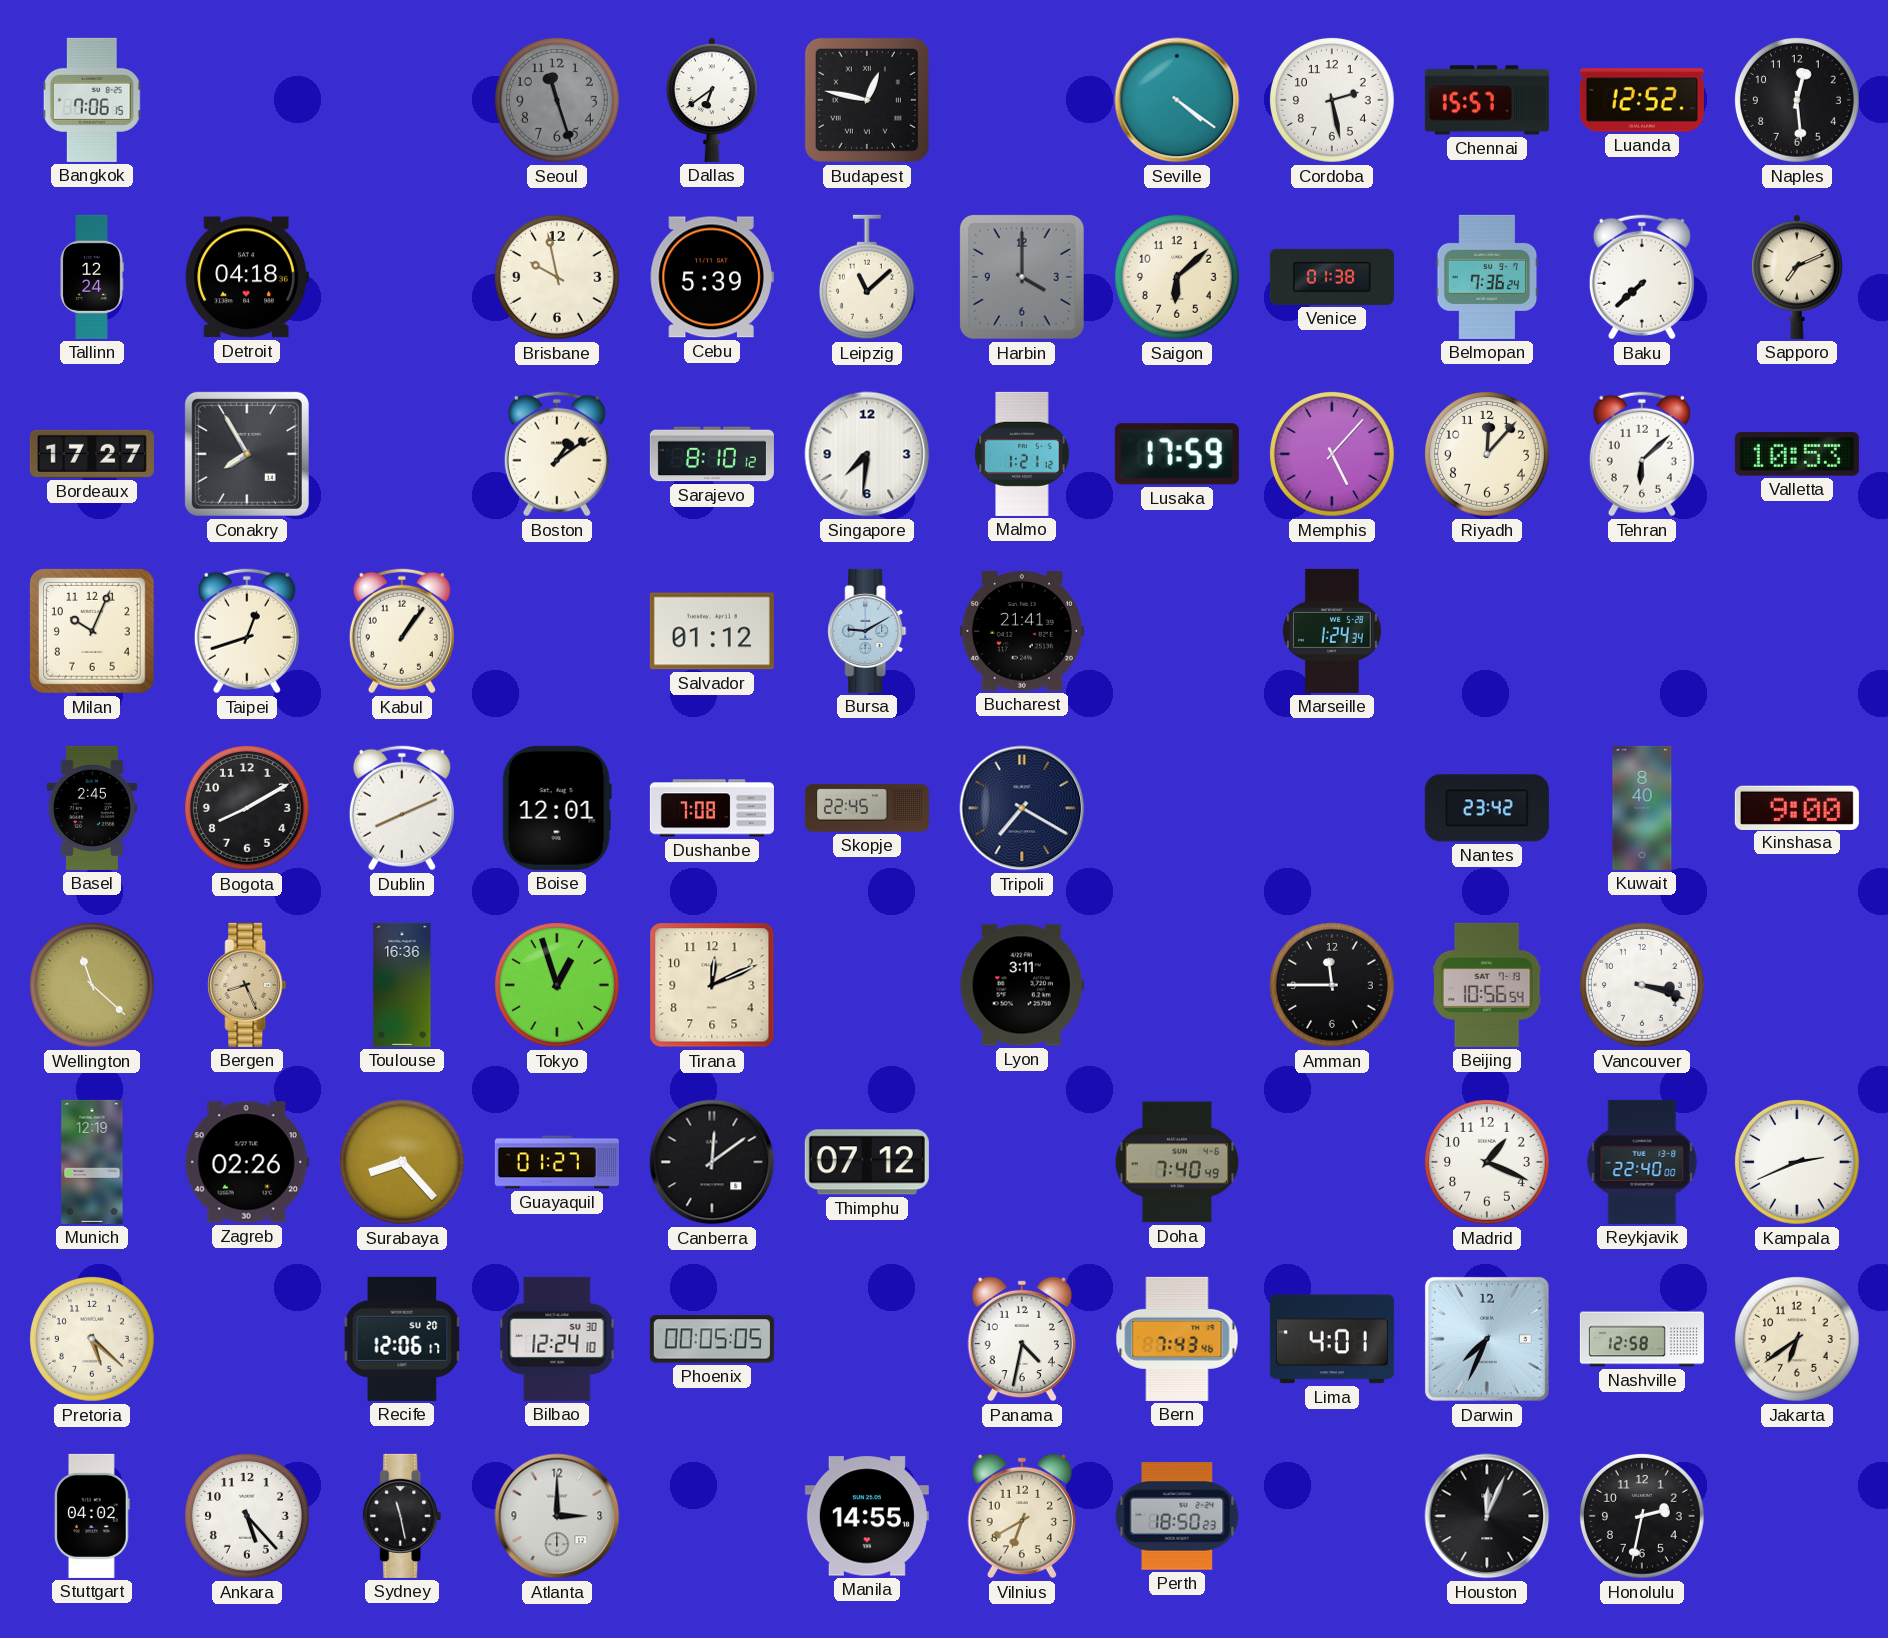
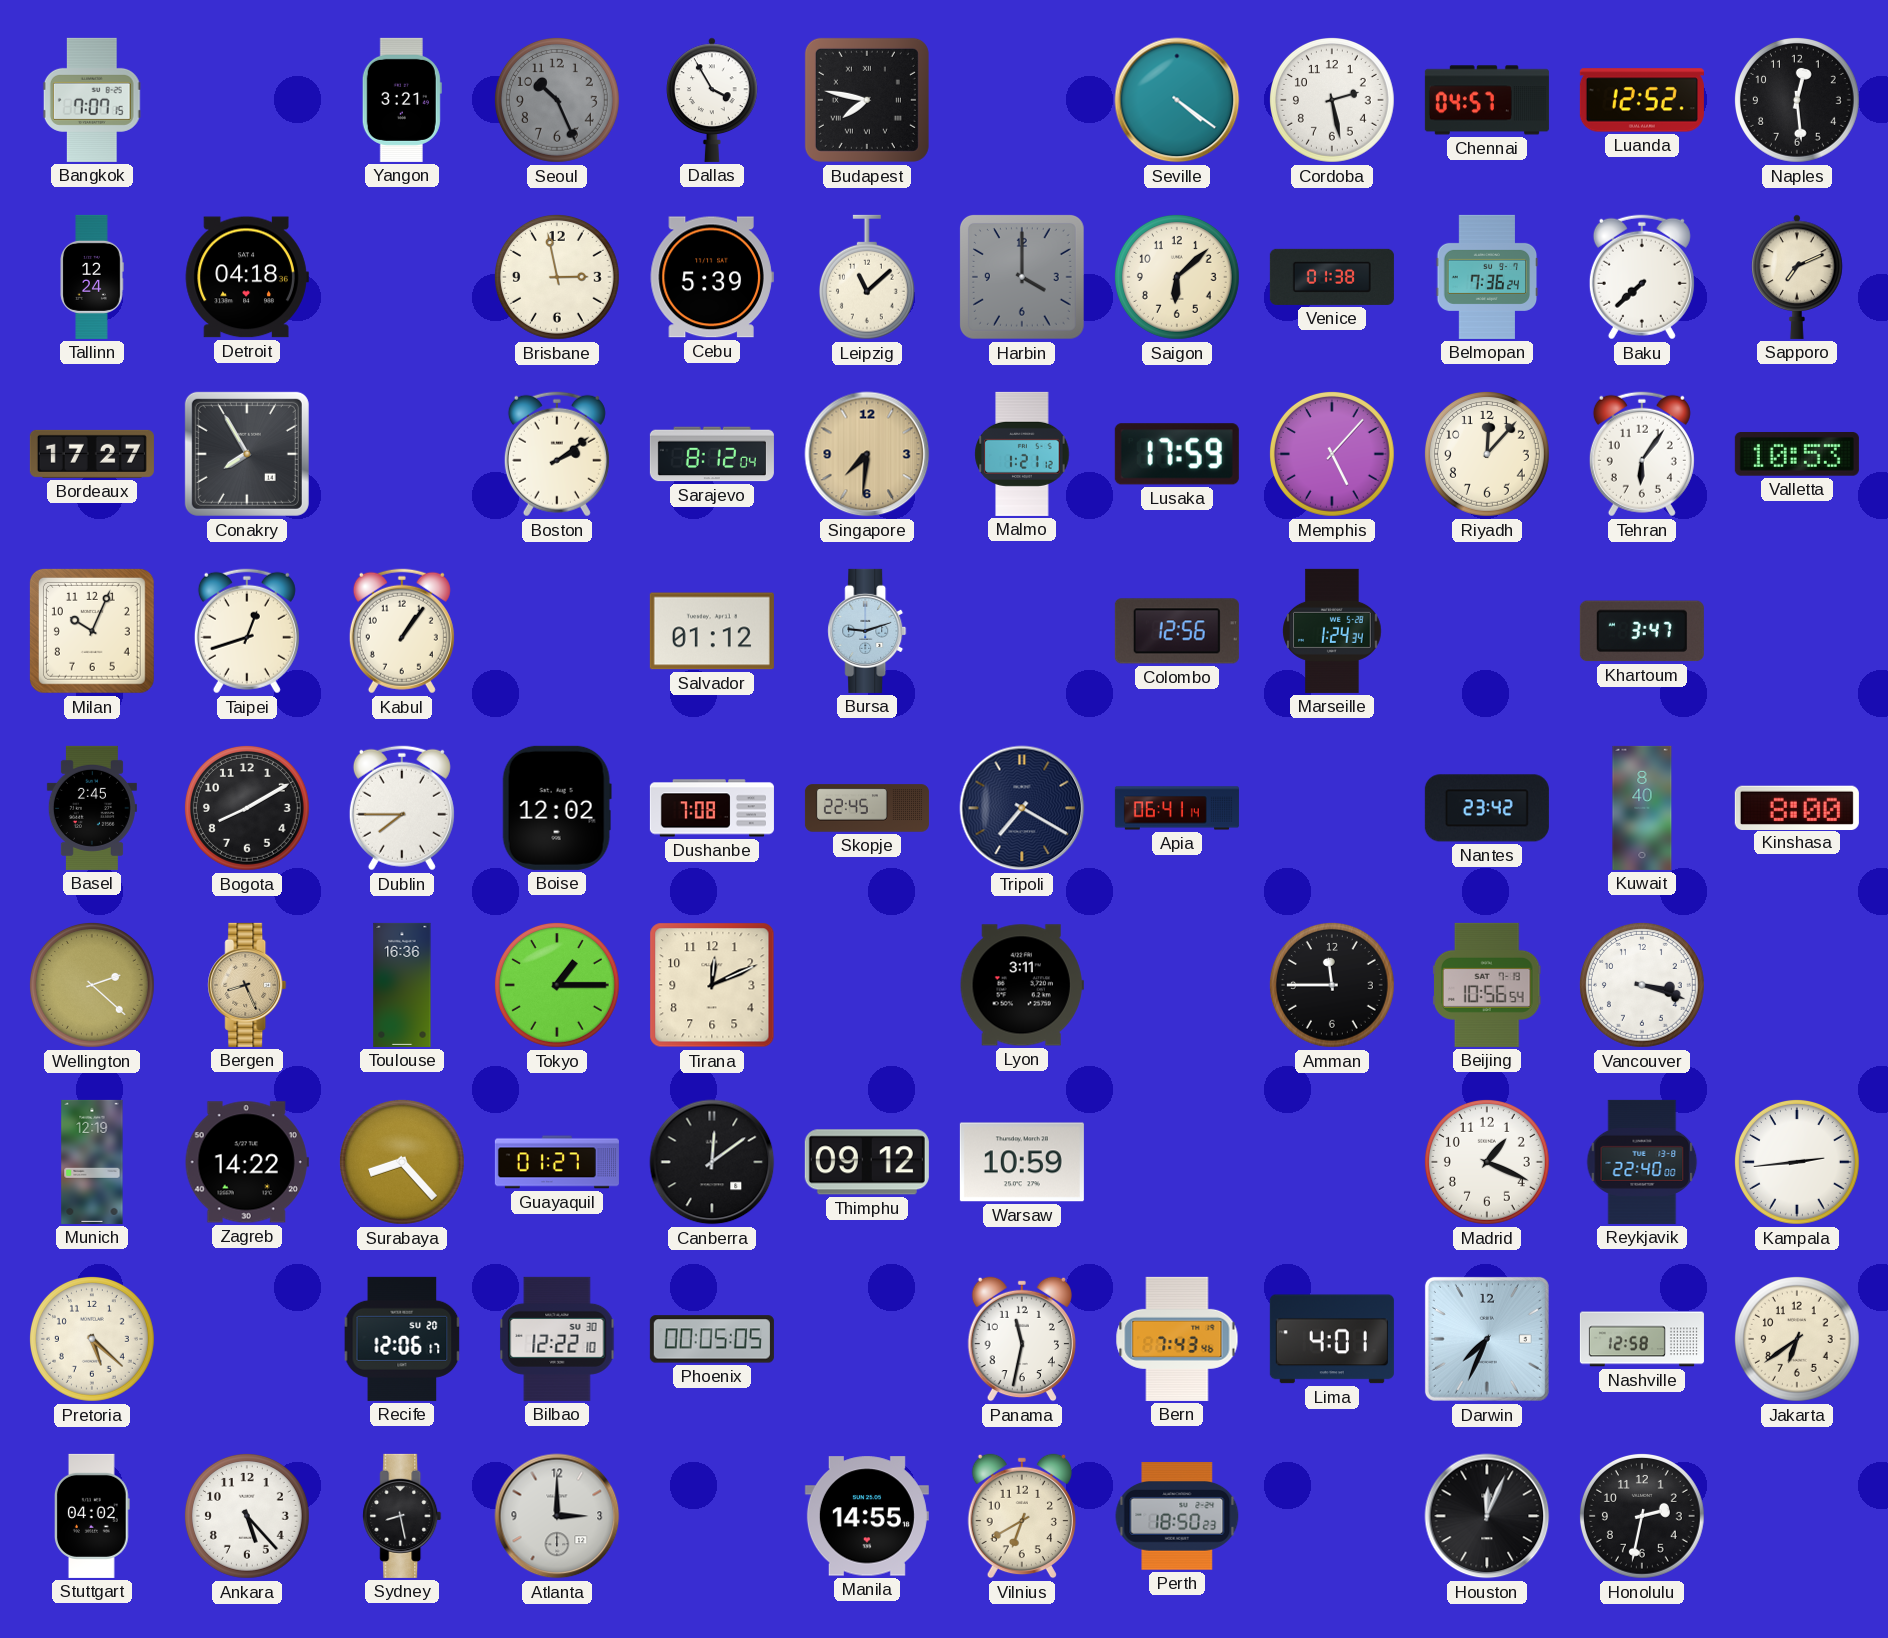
Bangkok: 7:06 -> 7:07 (92, 100)
Yangon: none -> 3:21 (402, 100)
Seoul: 11:27 -> 10:26 (557, 100)
Dallas: 6:39 -> 3:55 (712, 100)
Budapest: 12:47 -> 7:47 (867, 100)
Chennai: 15:57 -> 04:57 (1487, 100)
Brisbane: 9:58 -> 2:58 (557, 277)
Boston: 1:09 -> 2:09 (557, 454)
Sarajevo: 8:10 -> 8:12 (712, 454)
Singapore dial: white -> champagne (867, 454)
Tehran: 6:08 -> 6:06 (1642, 454)
Bursa: 9:10 -> 9:12 (867, 631)
Bucharest: 21:41 -> none (1022, 632)
Colombo: none -> 12:56 (1177, 631)
Khartoum: none -> 3:47 (1642, 631)
Dublin: 8:11 -> 7:45 (402, 808)
Boise: 12:01 -> 12:02 (557, 808)
Apia: none -> 06:41 (1177, 808)
Kinshasa: 9:00 -> 8:00 (1797, 807)
Wellington: 11:22 -> 2:22 (92, 985)
Tokyo: 12:57 -> 1:15 (557, 985)
Zagreb: 02:26 -> 14:22 (247, 1162)
Thimphu: 07:12 -> 09:12 (867, 1162)
Warsaw: none -> 10:59 (1022, 1162)
Doha: 7:40 -> none (1177, 1162)
Kampala: 2:41 -> 2:44 (1797, 1162)
Bilbao: 12:24 -> 12:22 (557, 1339)
Panama: 4:32 -> 11:32 (1021, 1339)
Sydney: 11:28 -> 8:28 (402, 1516)
